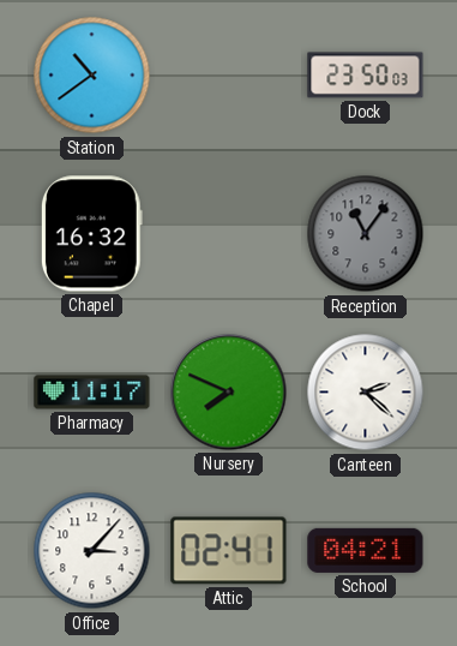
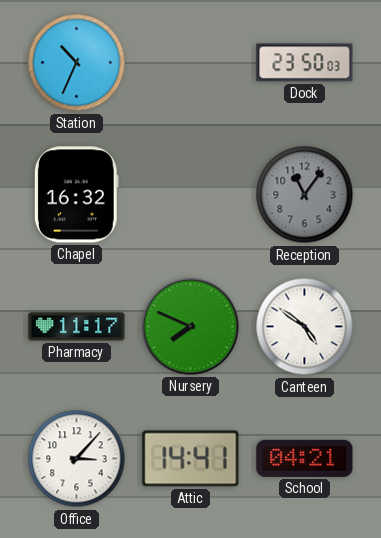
Station: 10:39 -> 10:34 (77, 63)
Canteen: 2:22 -> 4:51 (305, 327)
Attic: 02:41 -> 14:41 (191, 459)
